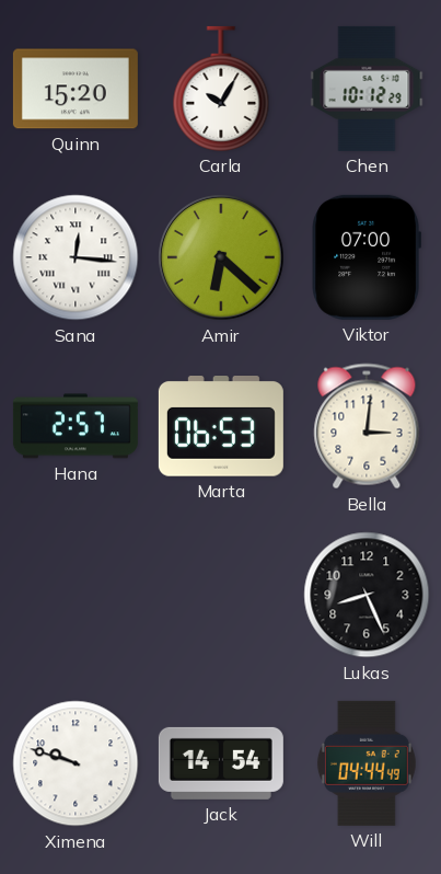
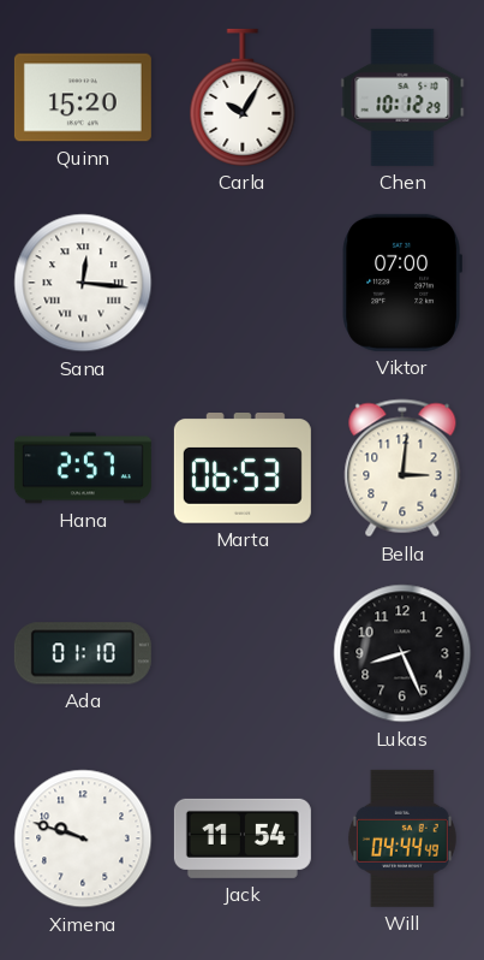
Amir: 6:22 -> none (221, 257)
Ada: none -> 01:10 (83, 653)
Jack: 14:54 -> 11:54 (243, 838)
